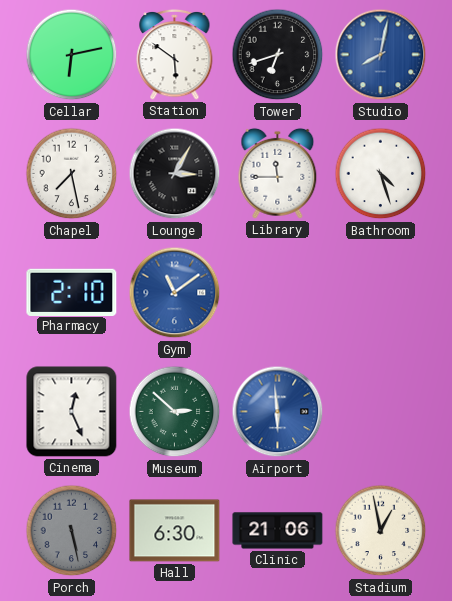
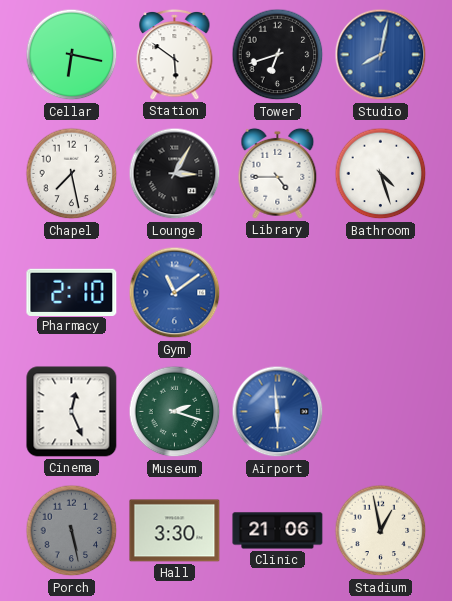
Cellar: 6:13 -> 6:17 (72, 55)
Library: 11:45 -> 4:45 (278, 173)
Museum: 2:52 -> 2:18 (175, 412)
Hall: 6:30 -> 3:30 (175, 531)
